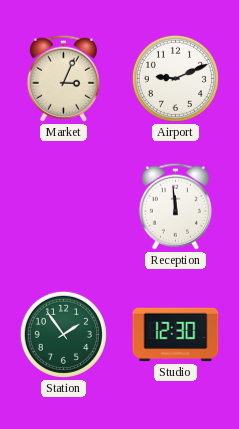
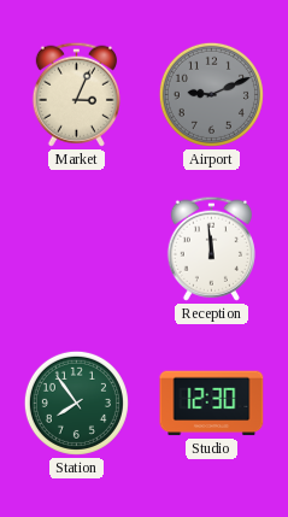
Airport dial: white -> grey (211, 94)
Station: 1:54 -> 7:54 (76, 403)
